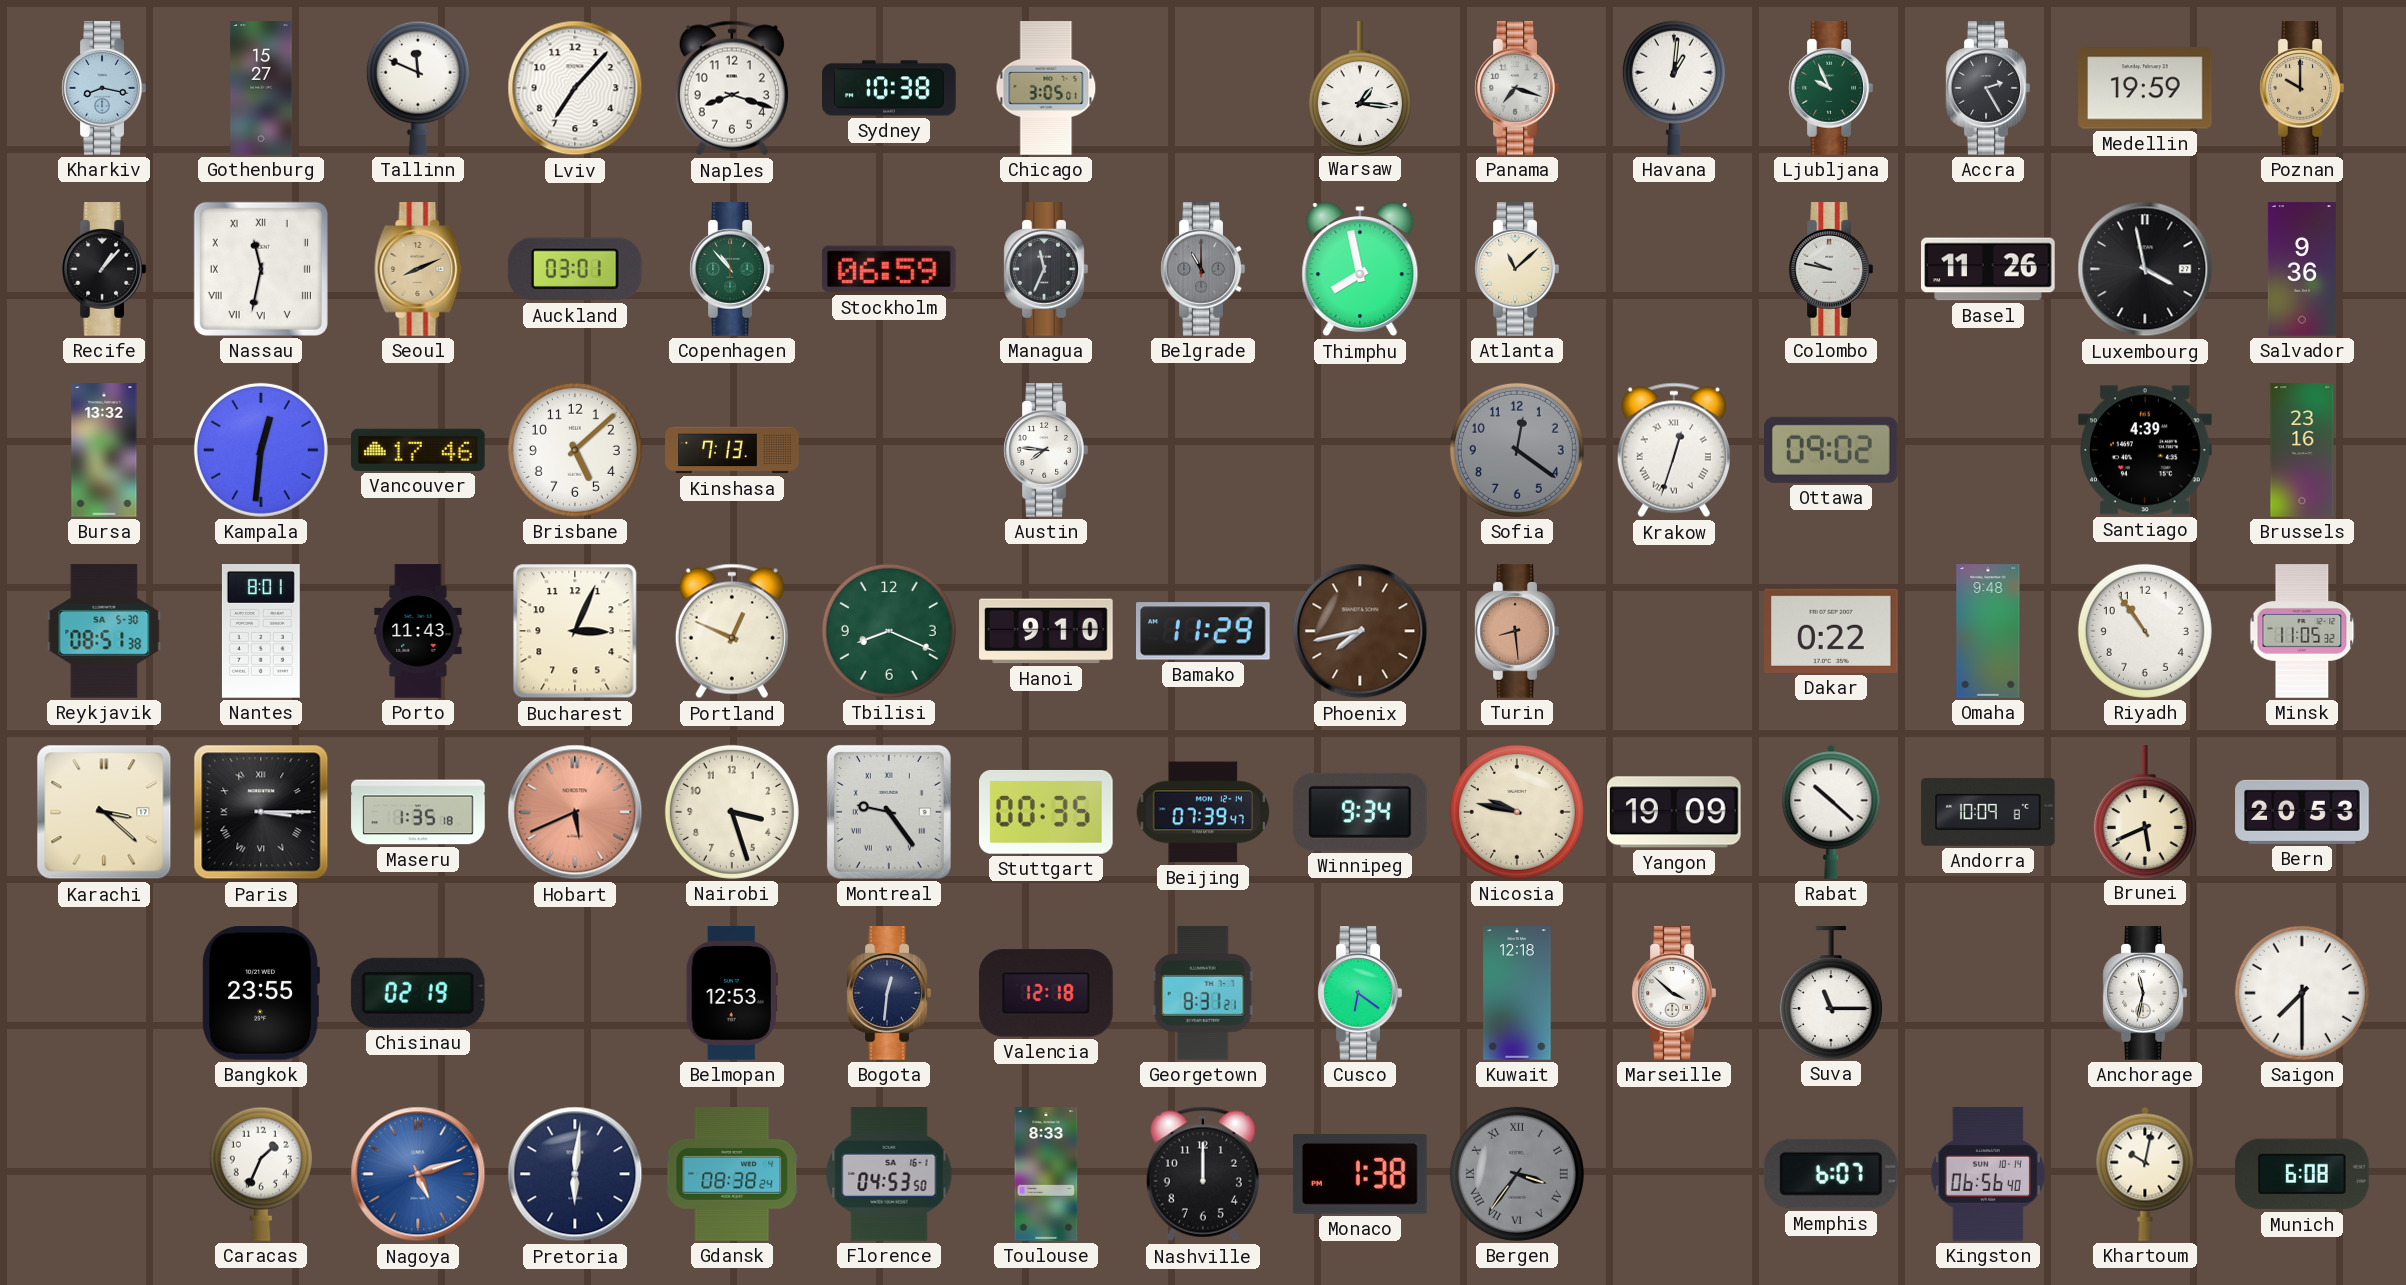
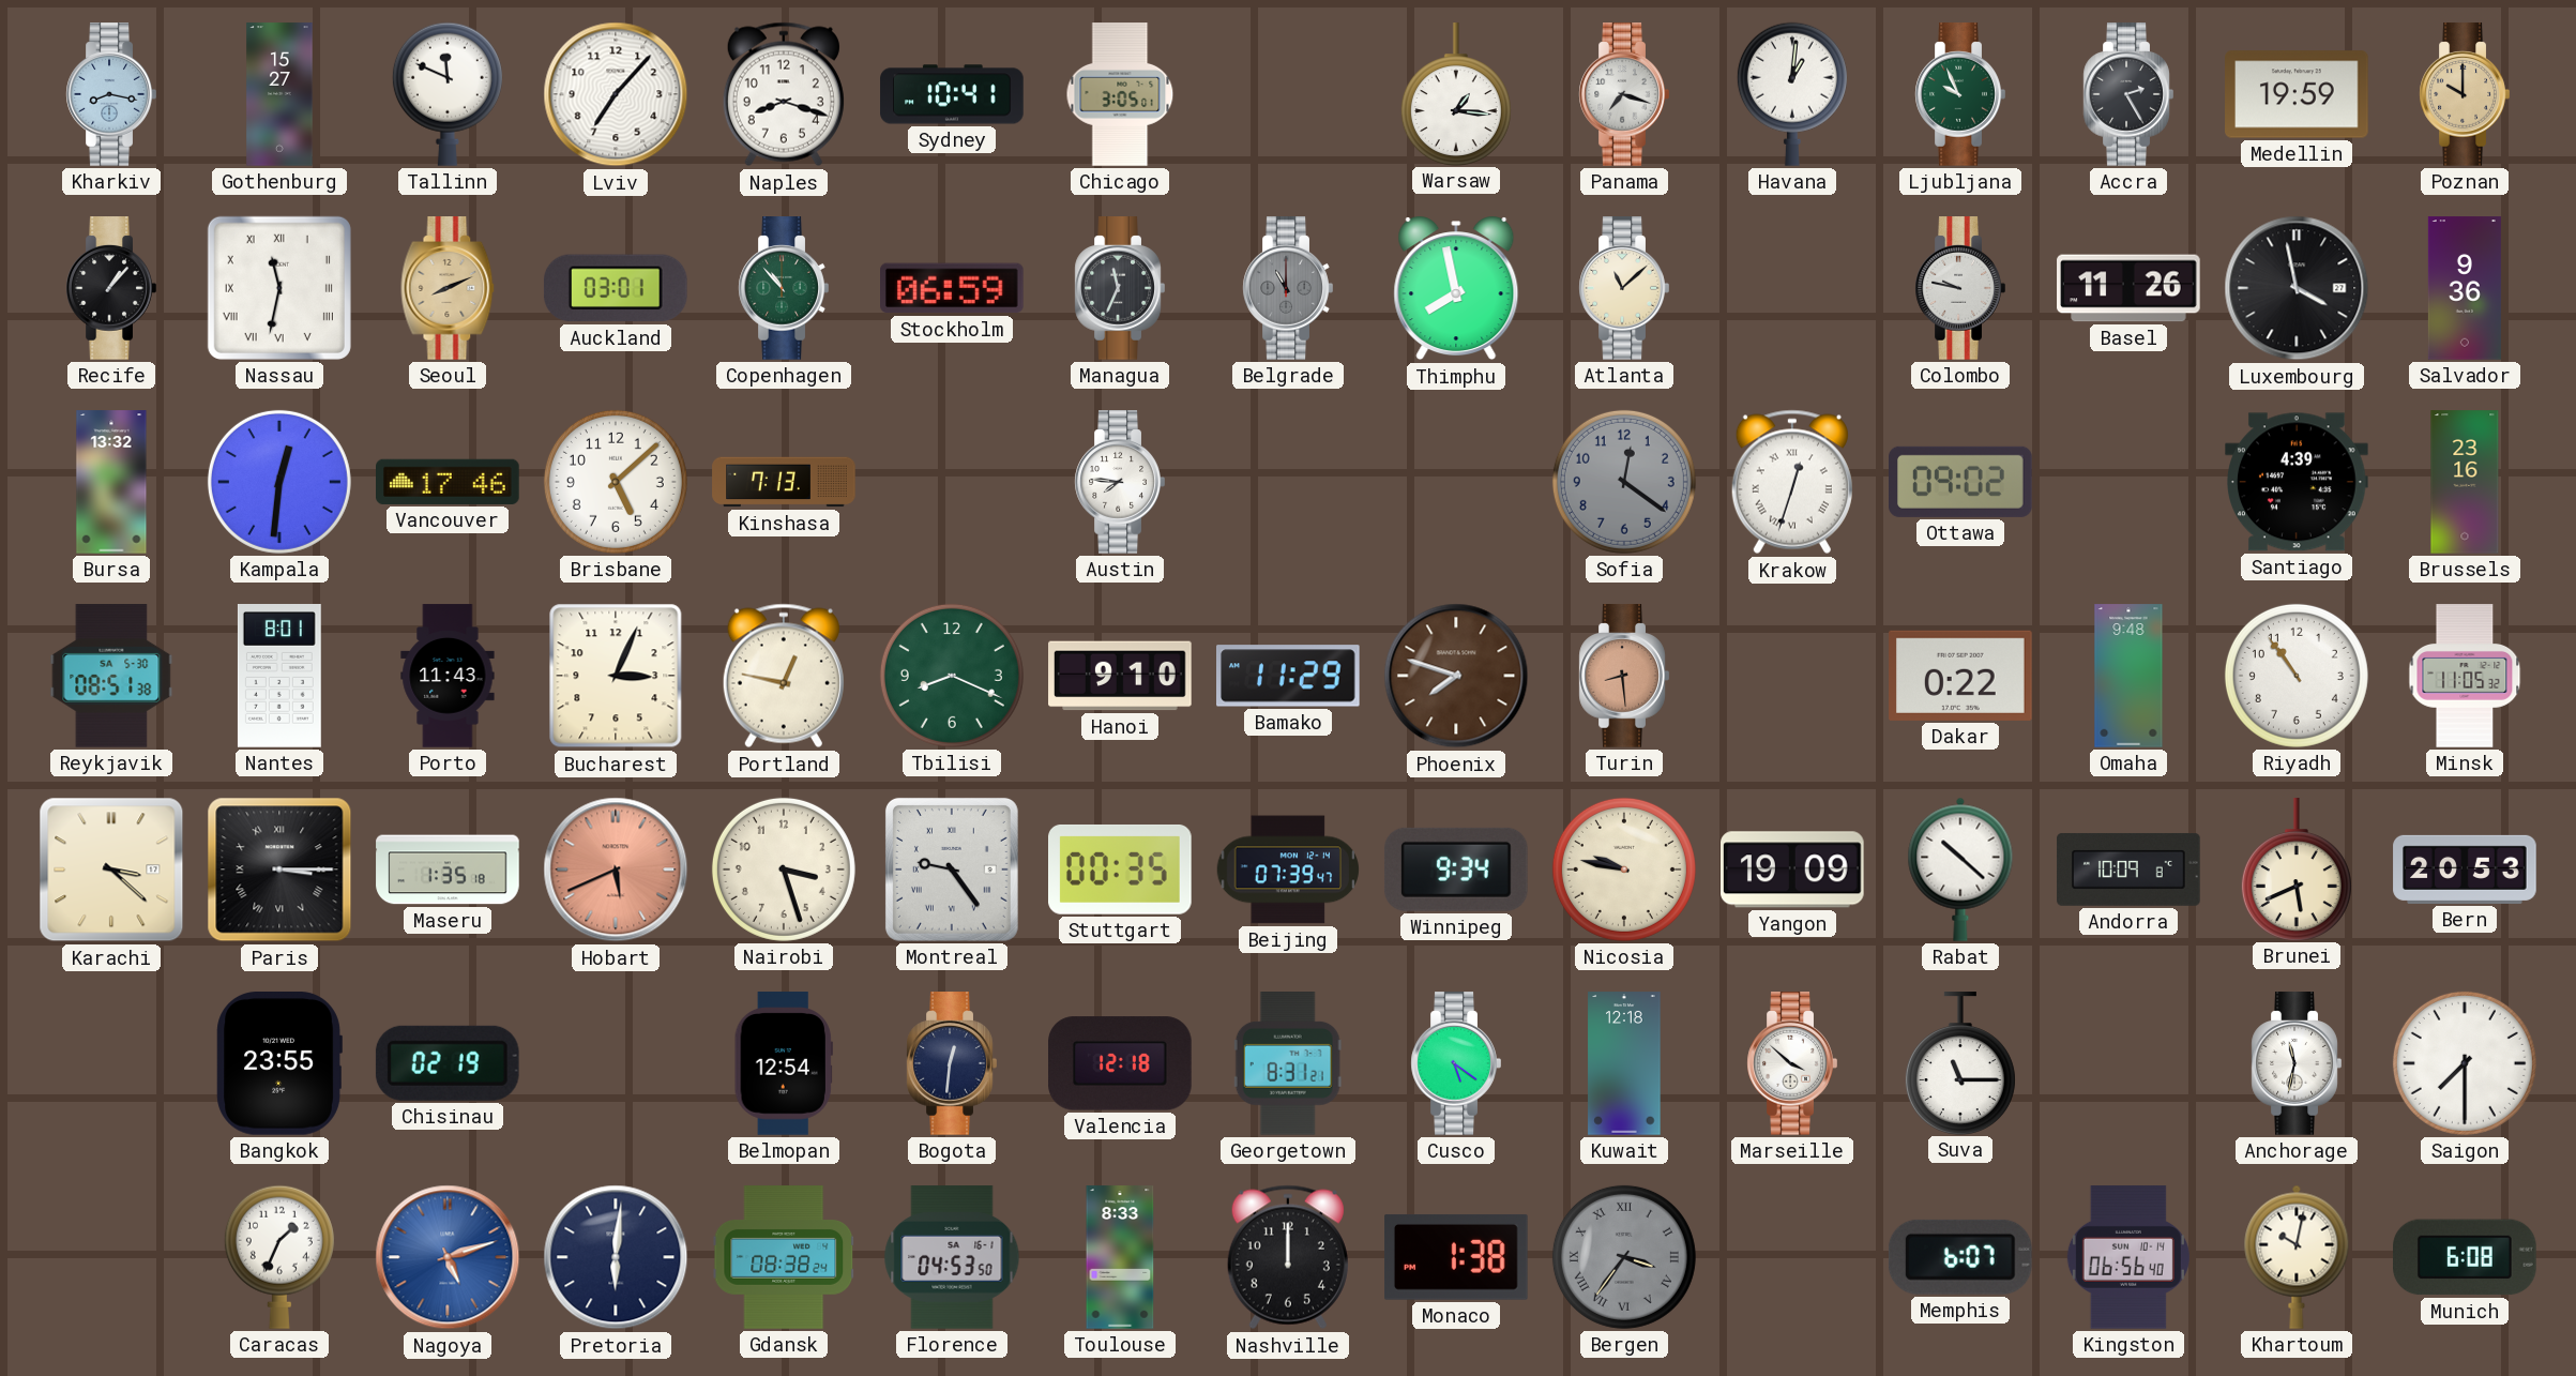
Sydney: 10:38 -> 10:41 (952, 94)
Portland: 12:49 -> 12:47 (784, 676)
Phoenix: 7:43 -> 7:48 (1456, 676)
Belmopan: 12:53 -> 12:54 (784, 1063)
Cusco: 6:21 -> 5:21 (1456, 1063)
